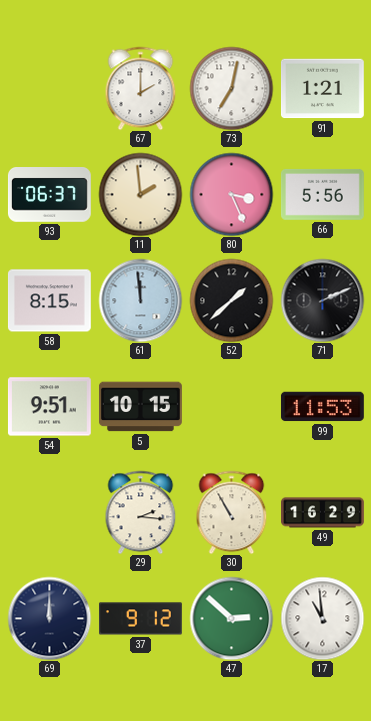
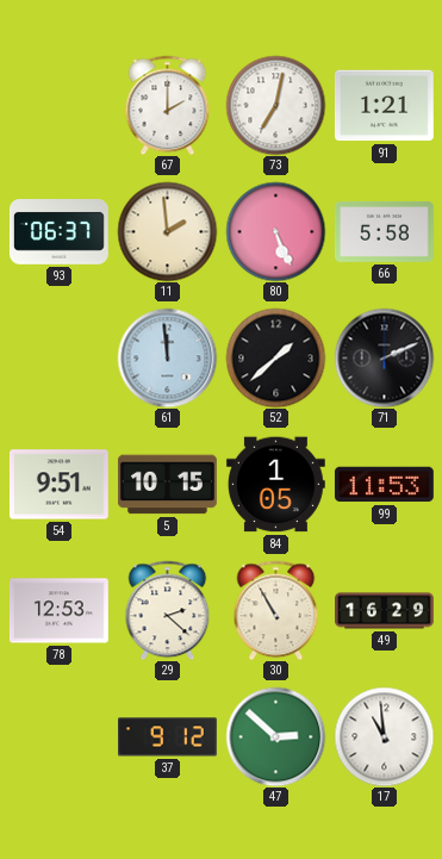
80: 3:26 -> 5:26 (275, 231)
66: 5:56 -> 5:58 (384, 231)
58: 8:15 -> none (49, 301)
84: none -> 1:05 (275, 485)
78: none -> 12:53 (58, 611)
29: 2:16 -> 2:22 (168, 610)
69: 12:00 -> none (49, 618)
